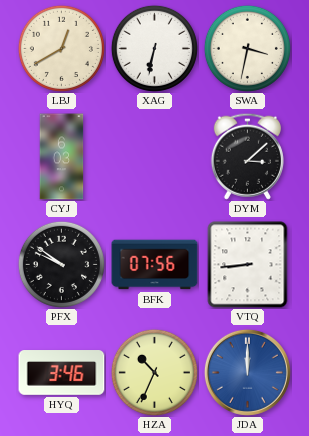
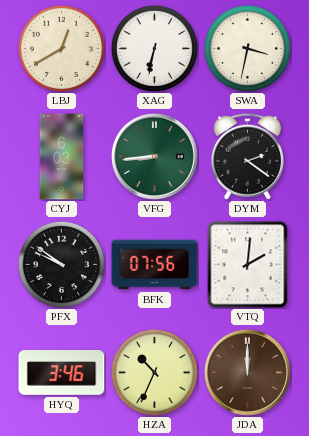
VFG: none -> 8:44 (154, 156)
DYM: 3:08 -> 2:21 (247, 156)
VTQ: 8:44 -> 2:01 (248, 265)
JDA dial: blue -> brown (247, 372)
